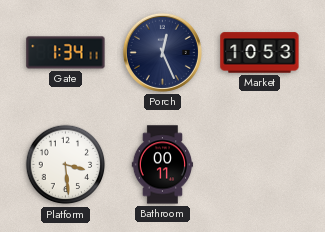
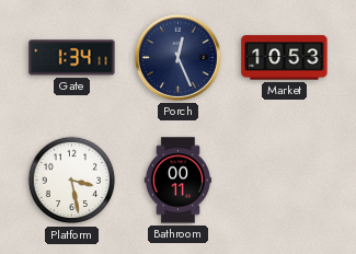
Platform: 3:29 -> 3:28 (72, 181)
